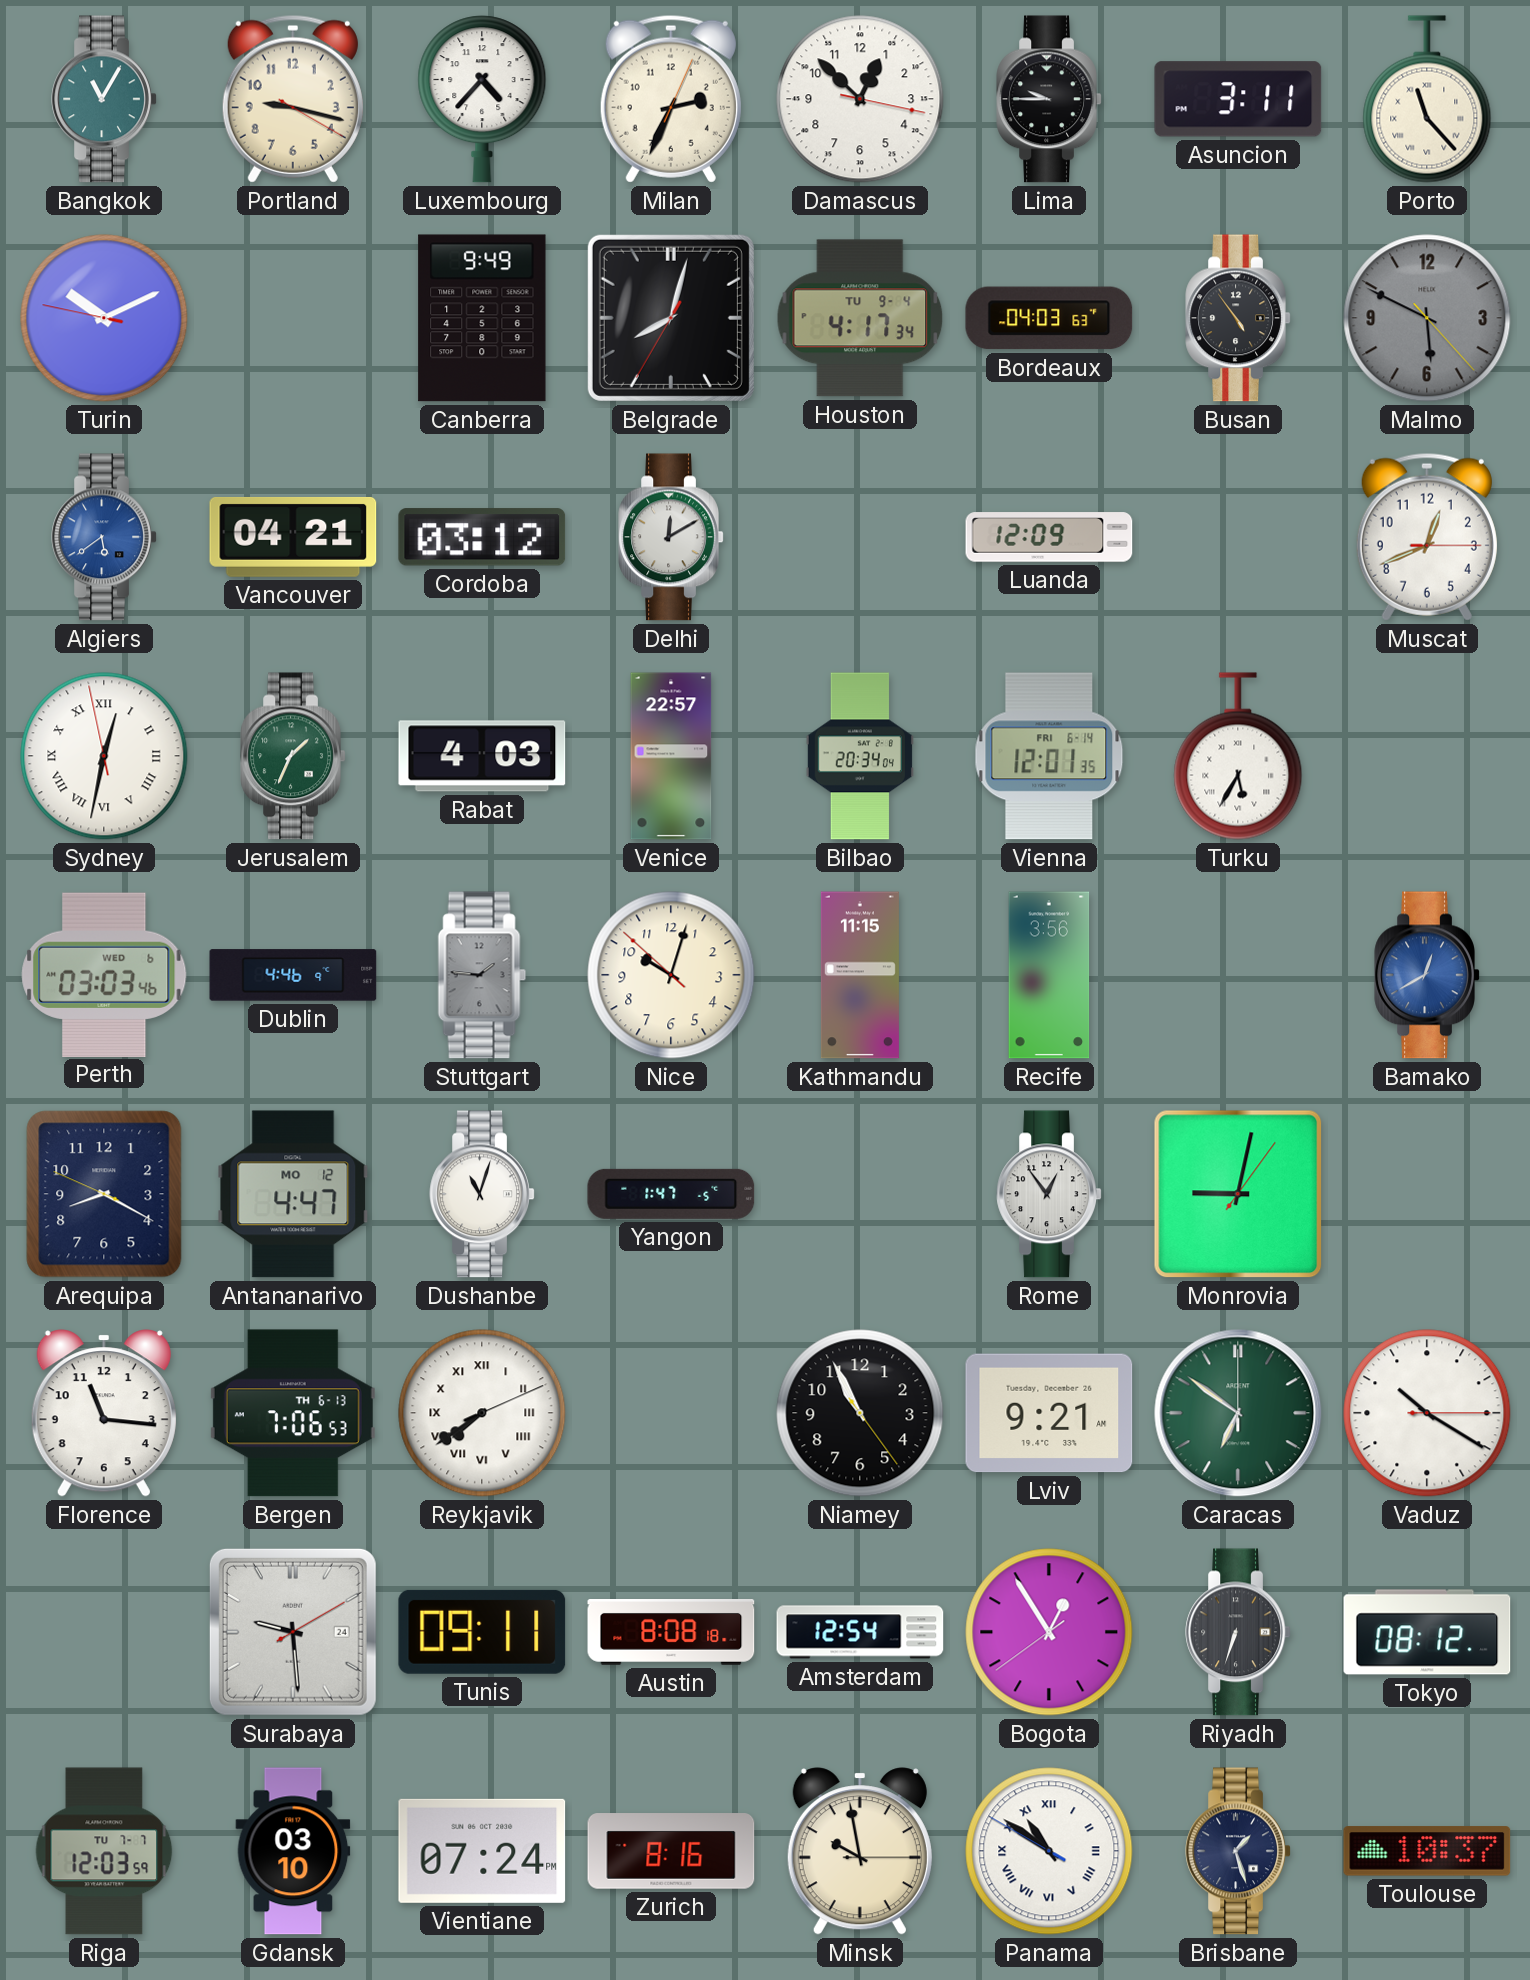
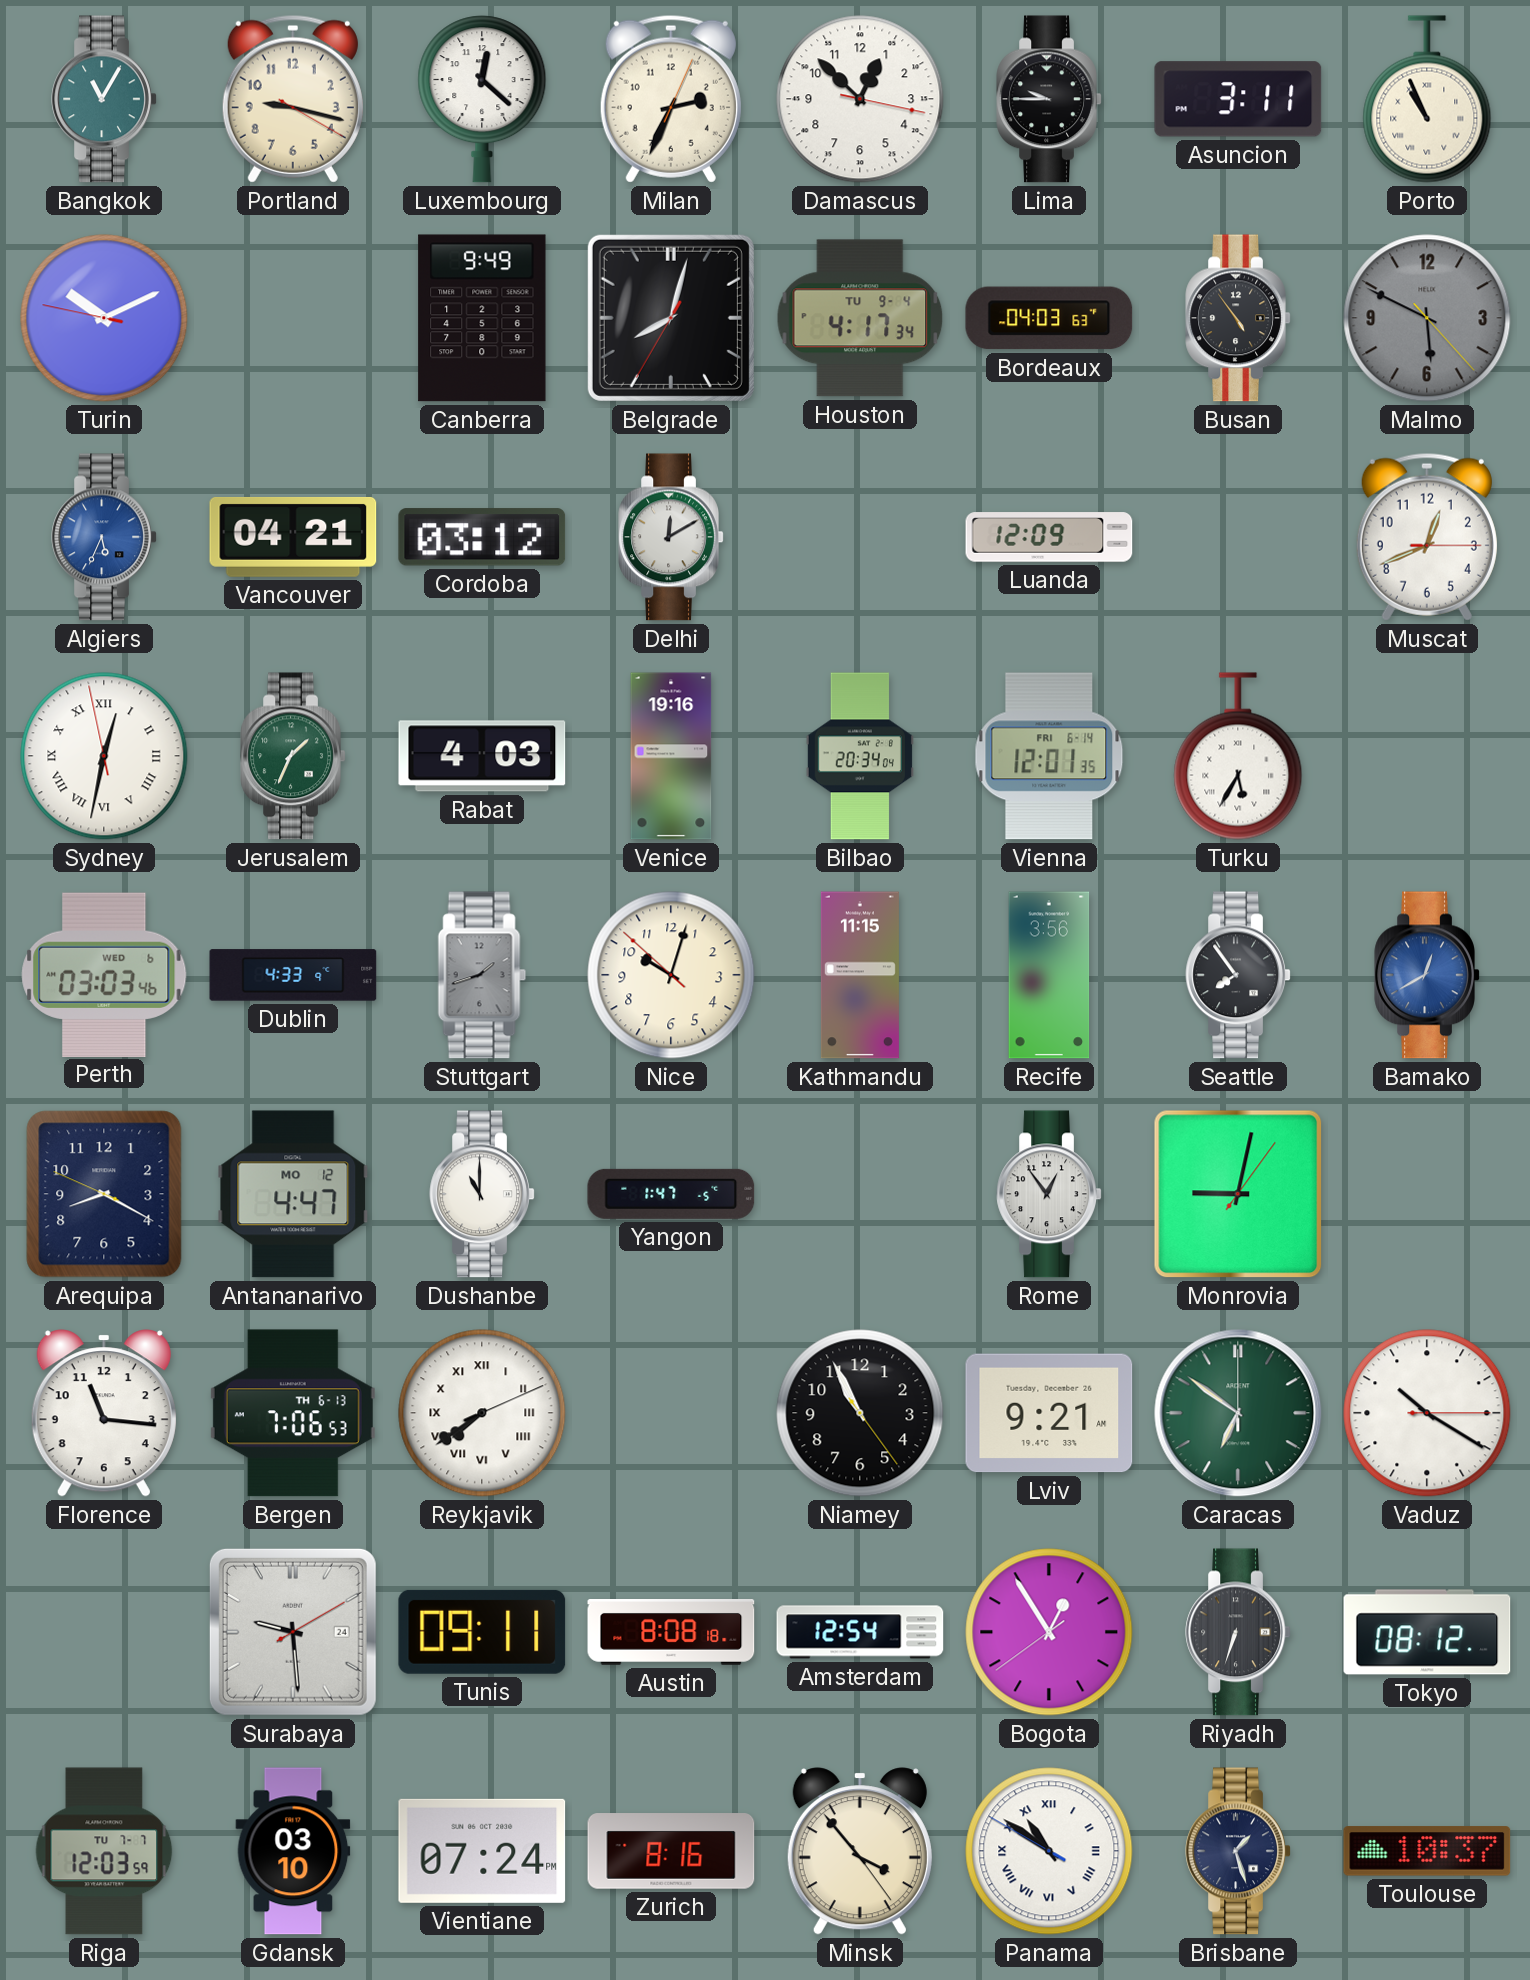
Luxembourg: 4:37 -> 12:22 (482, 99)
Porto: 11:23 -> 10:56 (1427, 99)
Algiers: 5:39 -> 5:34 (104, 537)
Venice: 22:57 -> 19:16 (671, 756)
Dublin: 4:46 -> 4:33 (293, 975)
Stuttgart: 1:46 -> 1:42 (482, 975)
Seattle: none -> 7:54 (1238, 975)
Dushanbe: 11:03 -> 11:00 (482, 1194)
Minsk: 9:58 -> 3:53 (860, 1851)
